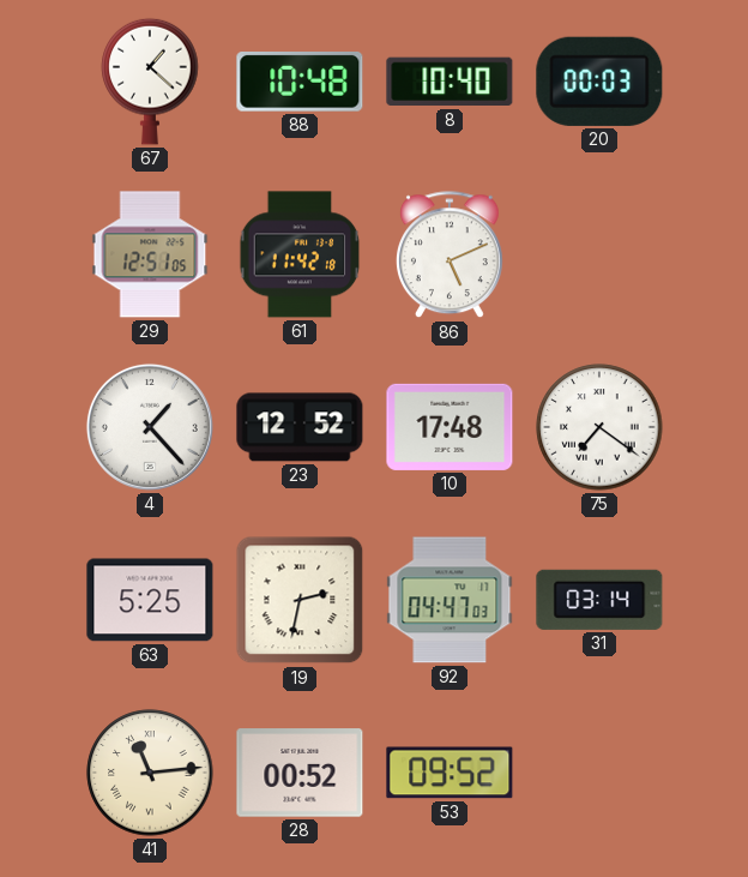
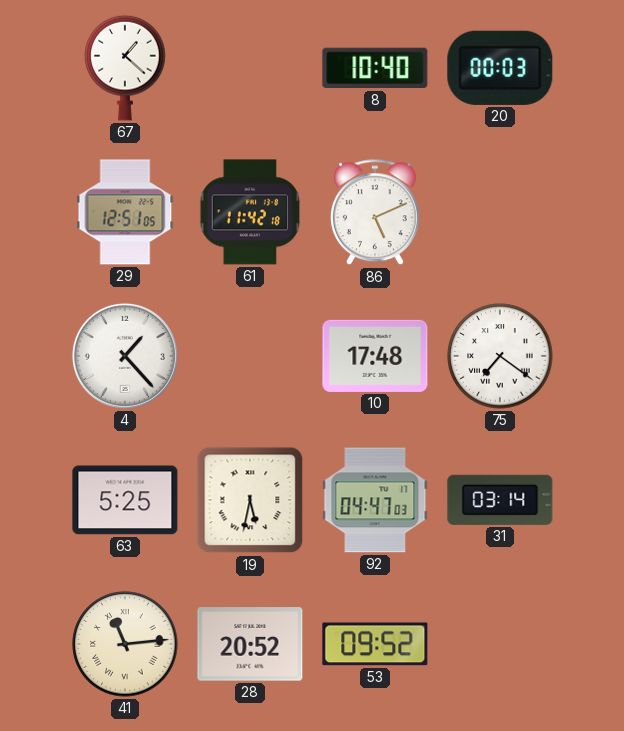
88: 10:48 -> none (300, 83)
23: 12:52 -> none (300, 427)
19: 2:32 -> 5:32 (250, 500)
28: 00:52 -> 20:52 (250, 644)
